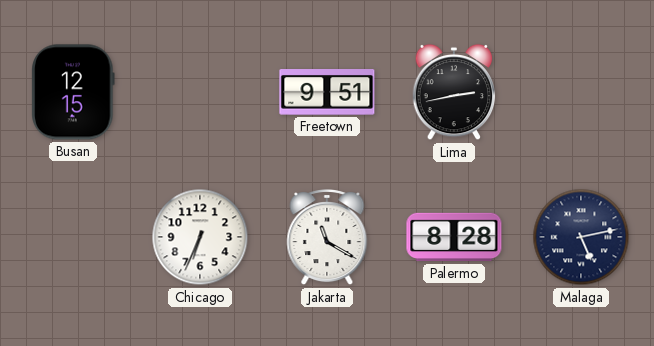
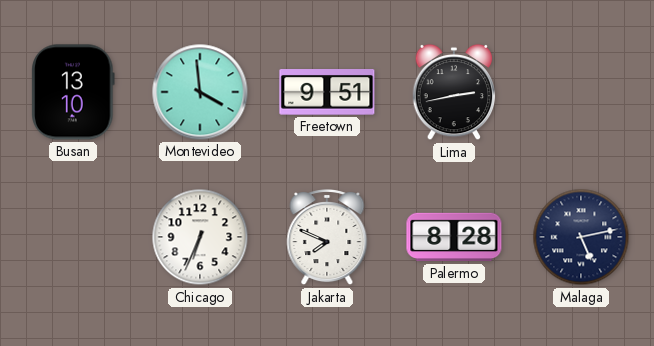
Busan: 12:15 -> 13:10 (73, 92)
Montevideo: none -> 3:59 (200, 92)
Jakarta: 11:20 -> 7:49 (327, 238)
